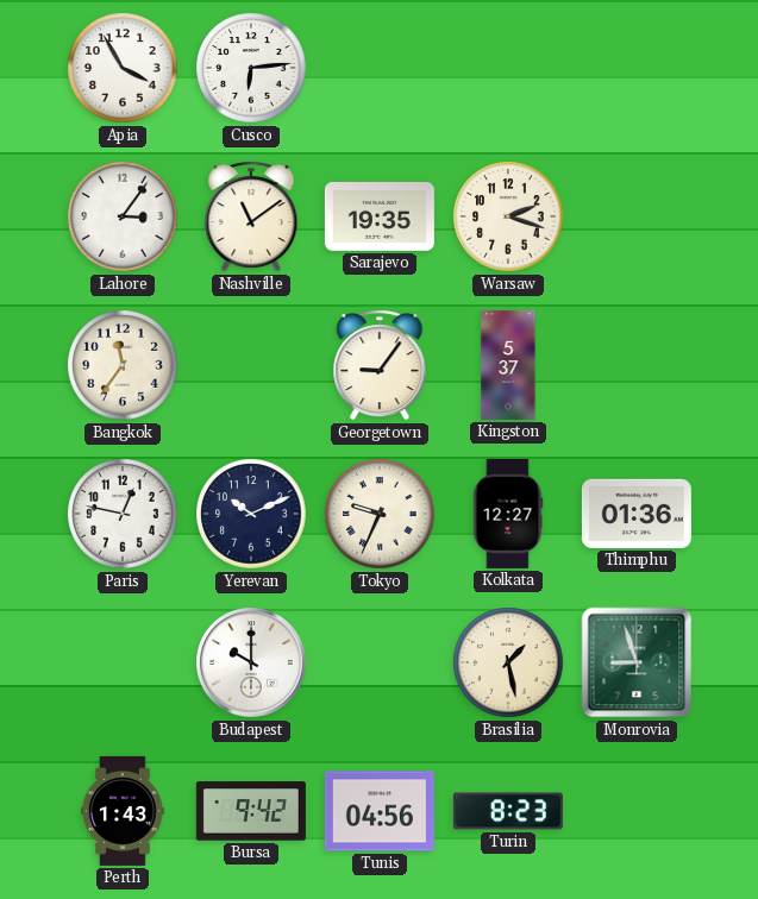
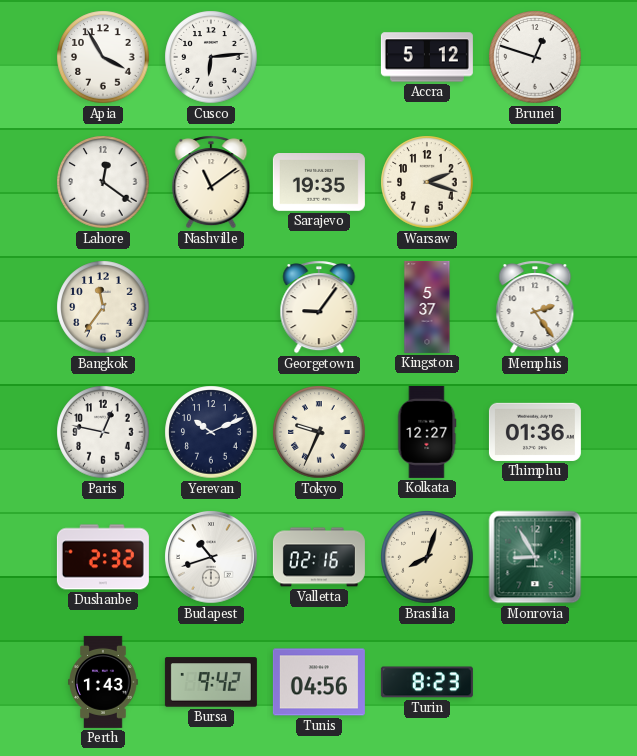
Accra: none -> 5:12 (427, 57)
Brunei: none -> 12:48 (535, 57)
Lahore: 3:06 -> 12:21 (103, 182)
Memphis: none -> 2:24 (535, 307)
Dushanbe: none -> 2:32 (103, 557)
Budapest: 10:00 -> 10:42 (211, 557)
Valletta: none -> 02:16 (319, 557)
Brasilia: 1:28 -> 8:03 (427, 557)
Monrovia: 8:57 -> 8:55 (535, 557)
